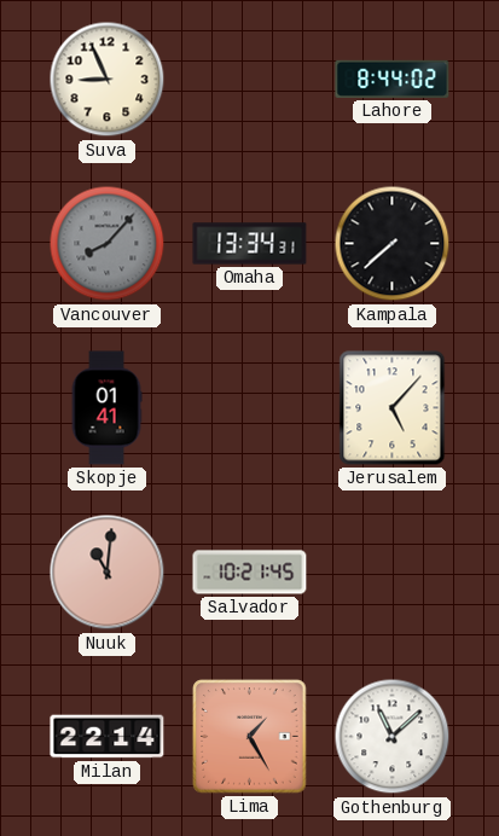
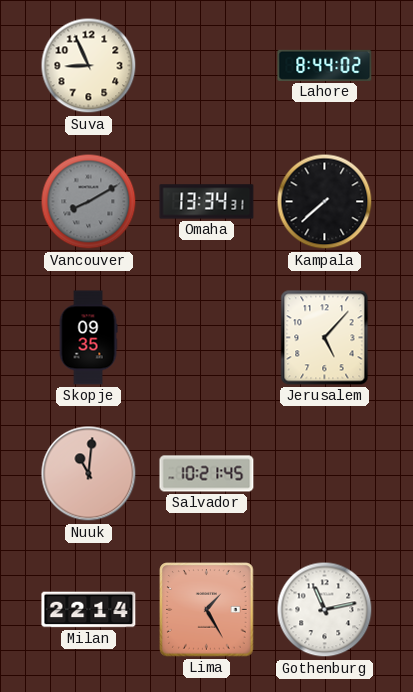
Vancouver: 8:07 -> 8:10 (89, 202)
Skopje: 01:41 -> 09:35 (88, 338)
Gothenburg: 11:08 -> 11:13 (325, 610)
